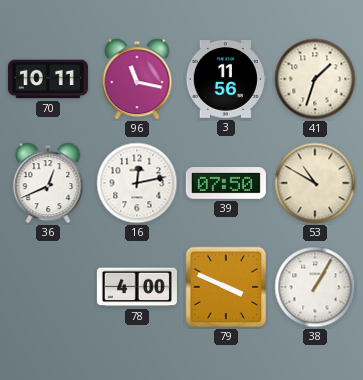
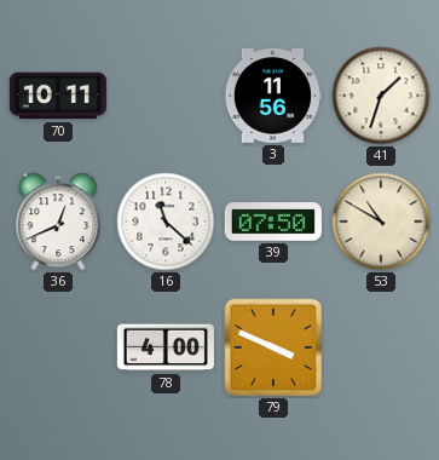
96: 11:17 -> none (137, 79)
16: 12:13 -> 11:22 (166, 222)
38: 1:05 -> none (315, 287)
